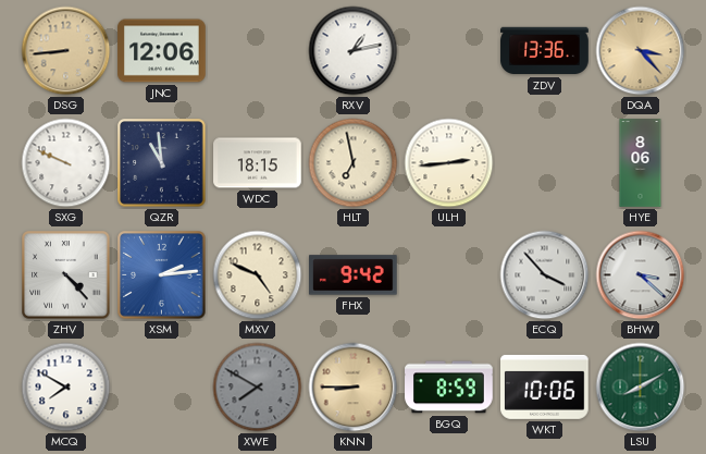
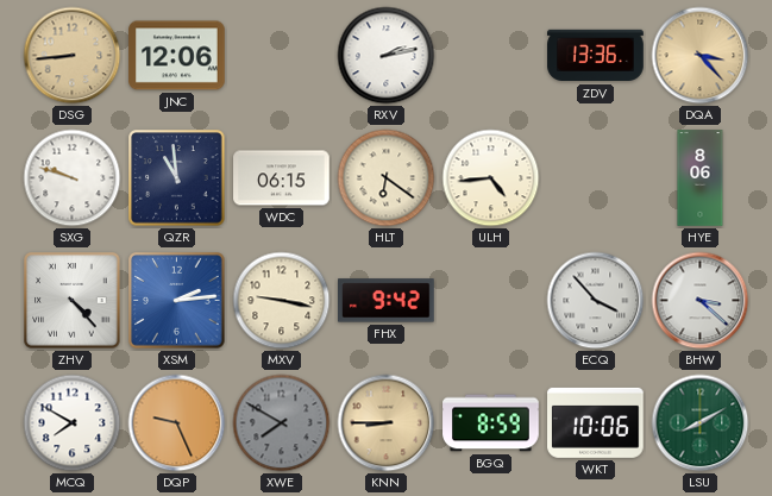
RXV: 1:13 -> 2:13 (387, 56)
SXG: 9:49 -> 9:48 (73, 178)
WDC: 18:15 -> 06:15 (282, 178)
HLT: 6:58 -> 6:21 (387, 178)
ULH: 2:44 -> 4:44 (491, 178)
MXV: 4:49 -> 9:17 (282, 301)
DQP: none -> 9:26 (177, 423)
